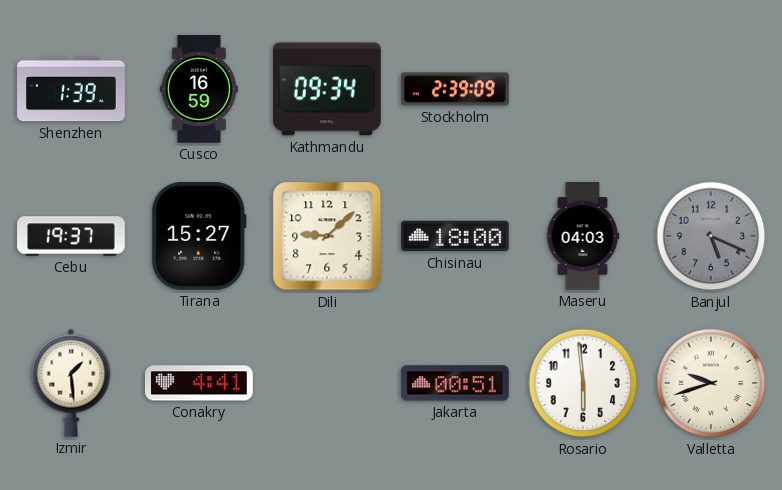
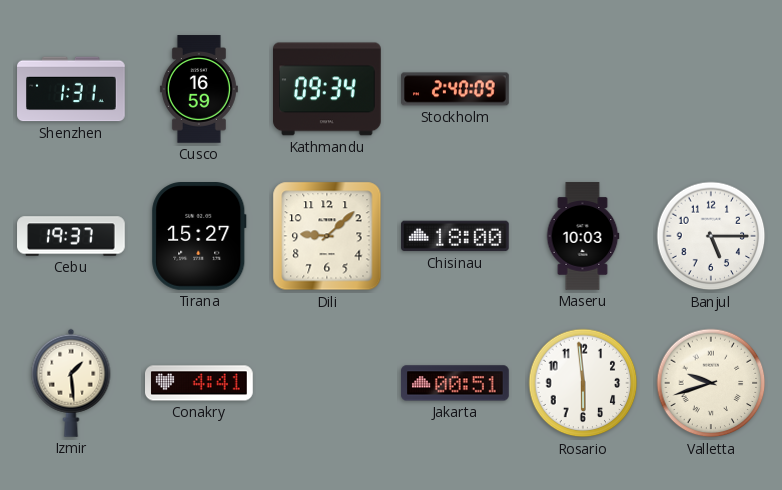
Shenzhen: 1:39 -> 1:31 (71, 89)
Stockholm: 2:39 -> 2:40 (455, 89)
Maseru: 04:03 -> 10:03 (583, 236)
Banjul: 5:19 -> 5:15 (711, 236)
Banjul dial: grey -> white (711, 236)
